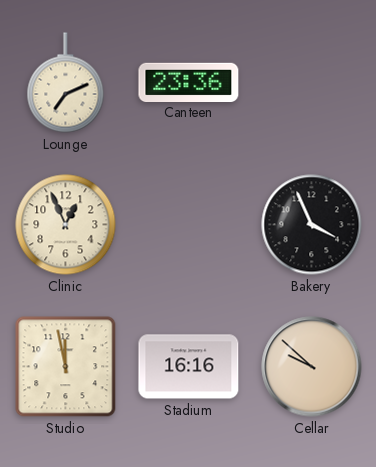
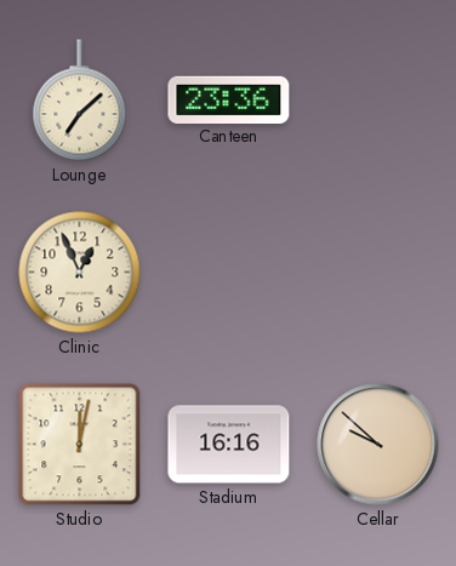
Lounge: 7:11 -> 7:08 (80, 101)
Bakery: 3:56 -> none (312, 225)
Studio: 11:58 -> 12:02 (80, 445)
